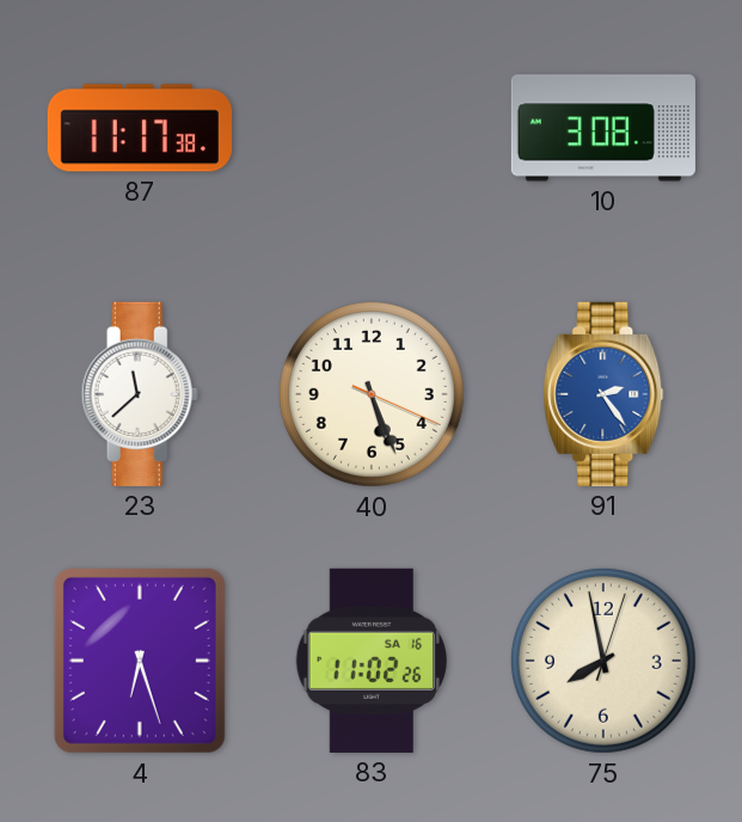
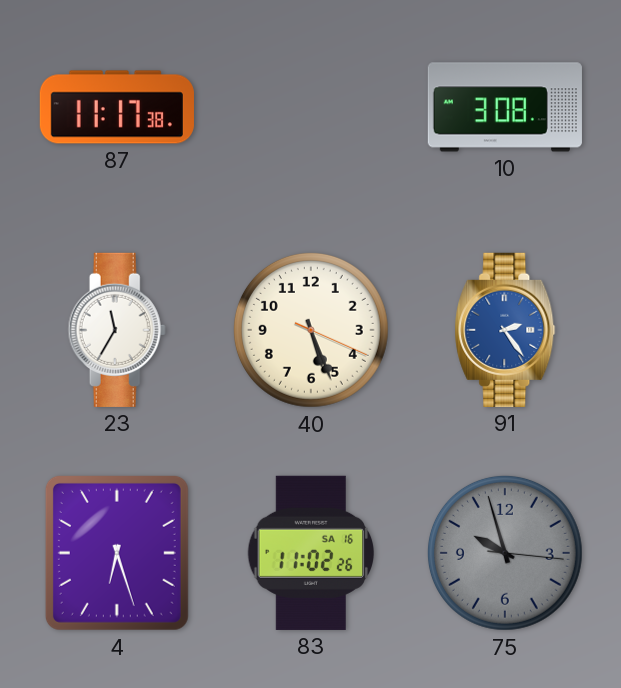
23: 11:38 -> 11:35 (117, 330)
75: 7:58 -> 9:57 (505, 553)
75 dial: cream -> grey (505, 553)
